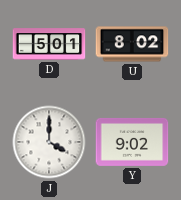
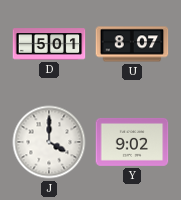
U: 8:02 -> 8:07 (132, 44)
